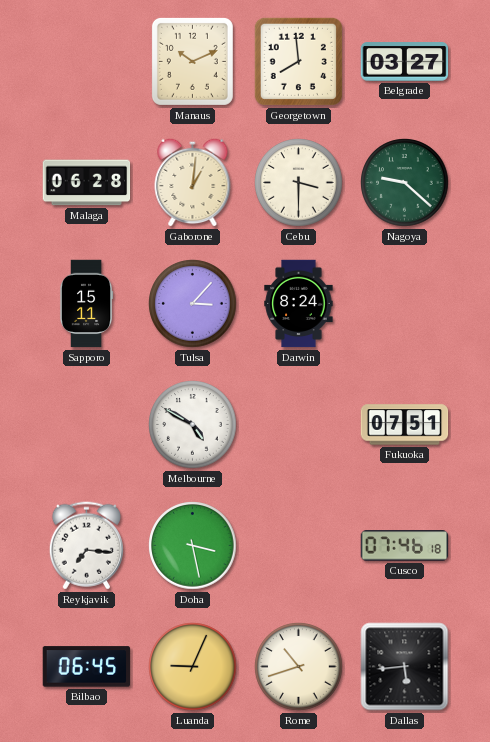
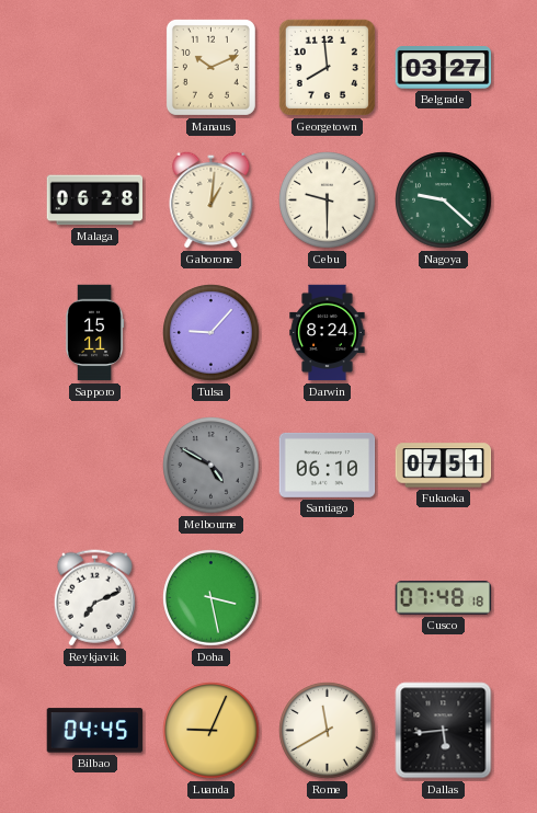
Cebu: 3:30 -> 9:30 (328, 201)
Tulsa: 3:07 -> 9:07 (212, 333)
Melbourne dial: white -> grey (212, 466)
Santiago: none -> 06:10 (328, 465)
Reykjavik: 7:16 -> 7:11 (94, 598)
Cusco: 07:46 -> 07:48 (444, 598)
Bilbao: 06:45 -> 04:45 (95, 731)
Rome: 10:42 -> 11:40 (328, 731)
